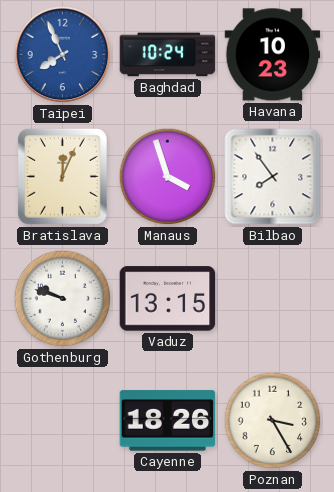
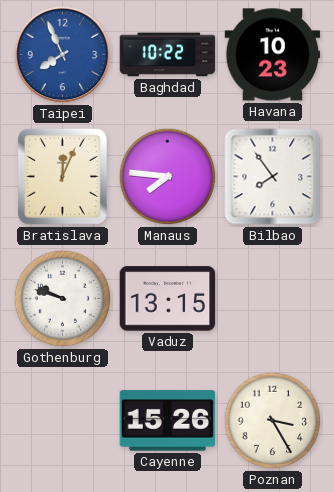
Baghdad: 10:24 -> 10:22 (168, 55)
Manaus: 3:57 -> 7:46 (168, 177)
Cayenne: 18:26 -> 15:26 (168, 421)
